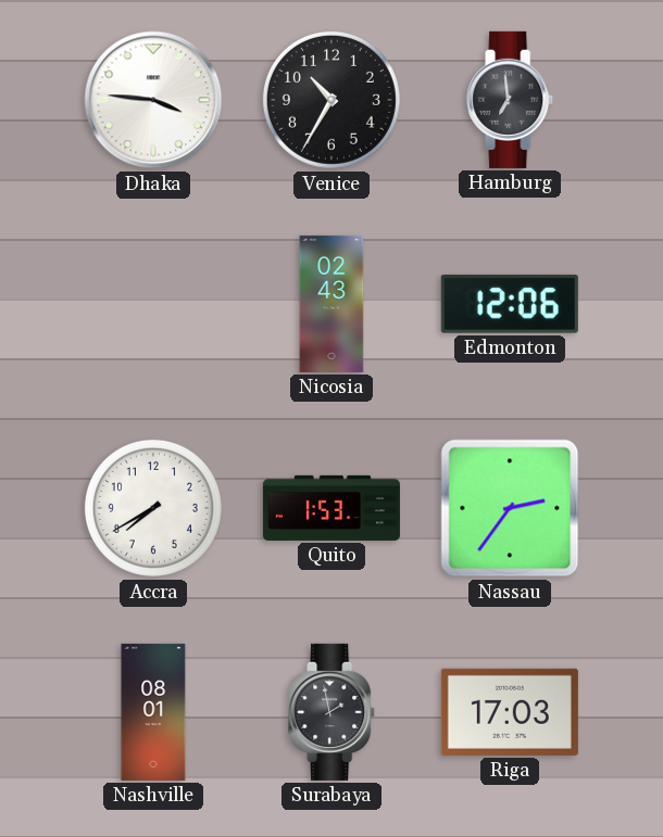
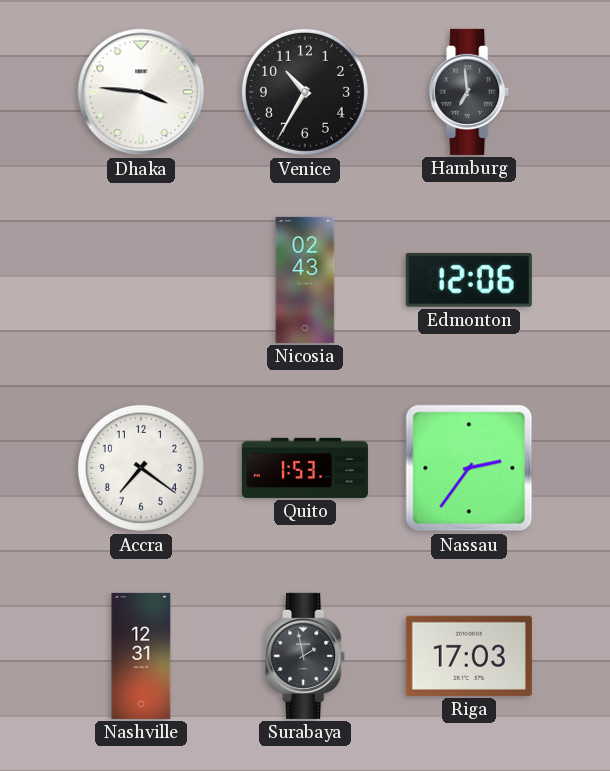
Accra: 7:40 -> 7:21 (141, 468)
Nashville: 08:01 -> 12:31 (141, 656)
